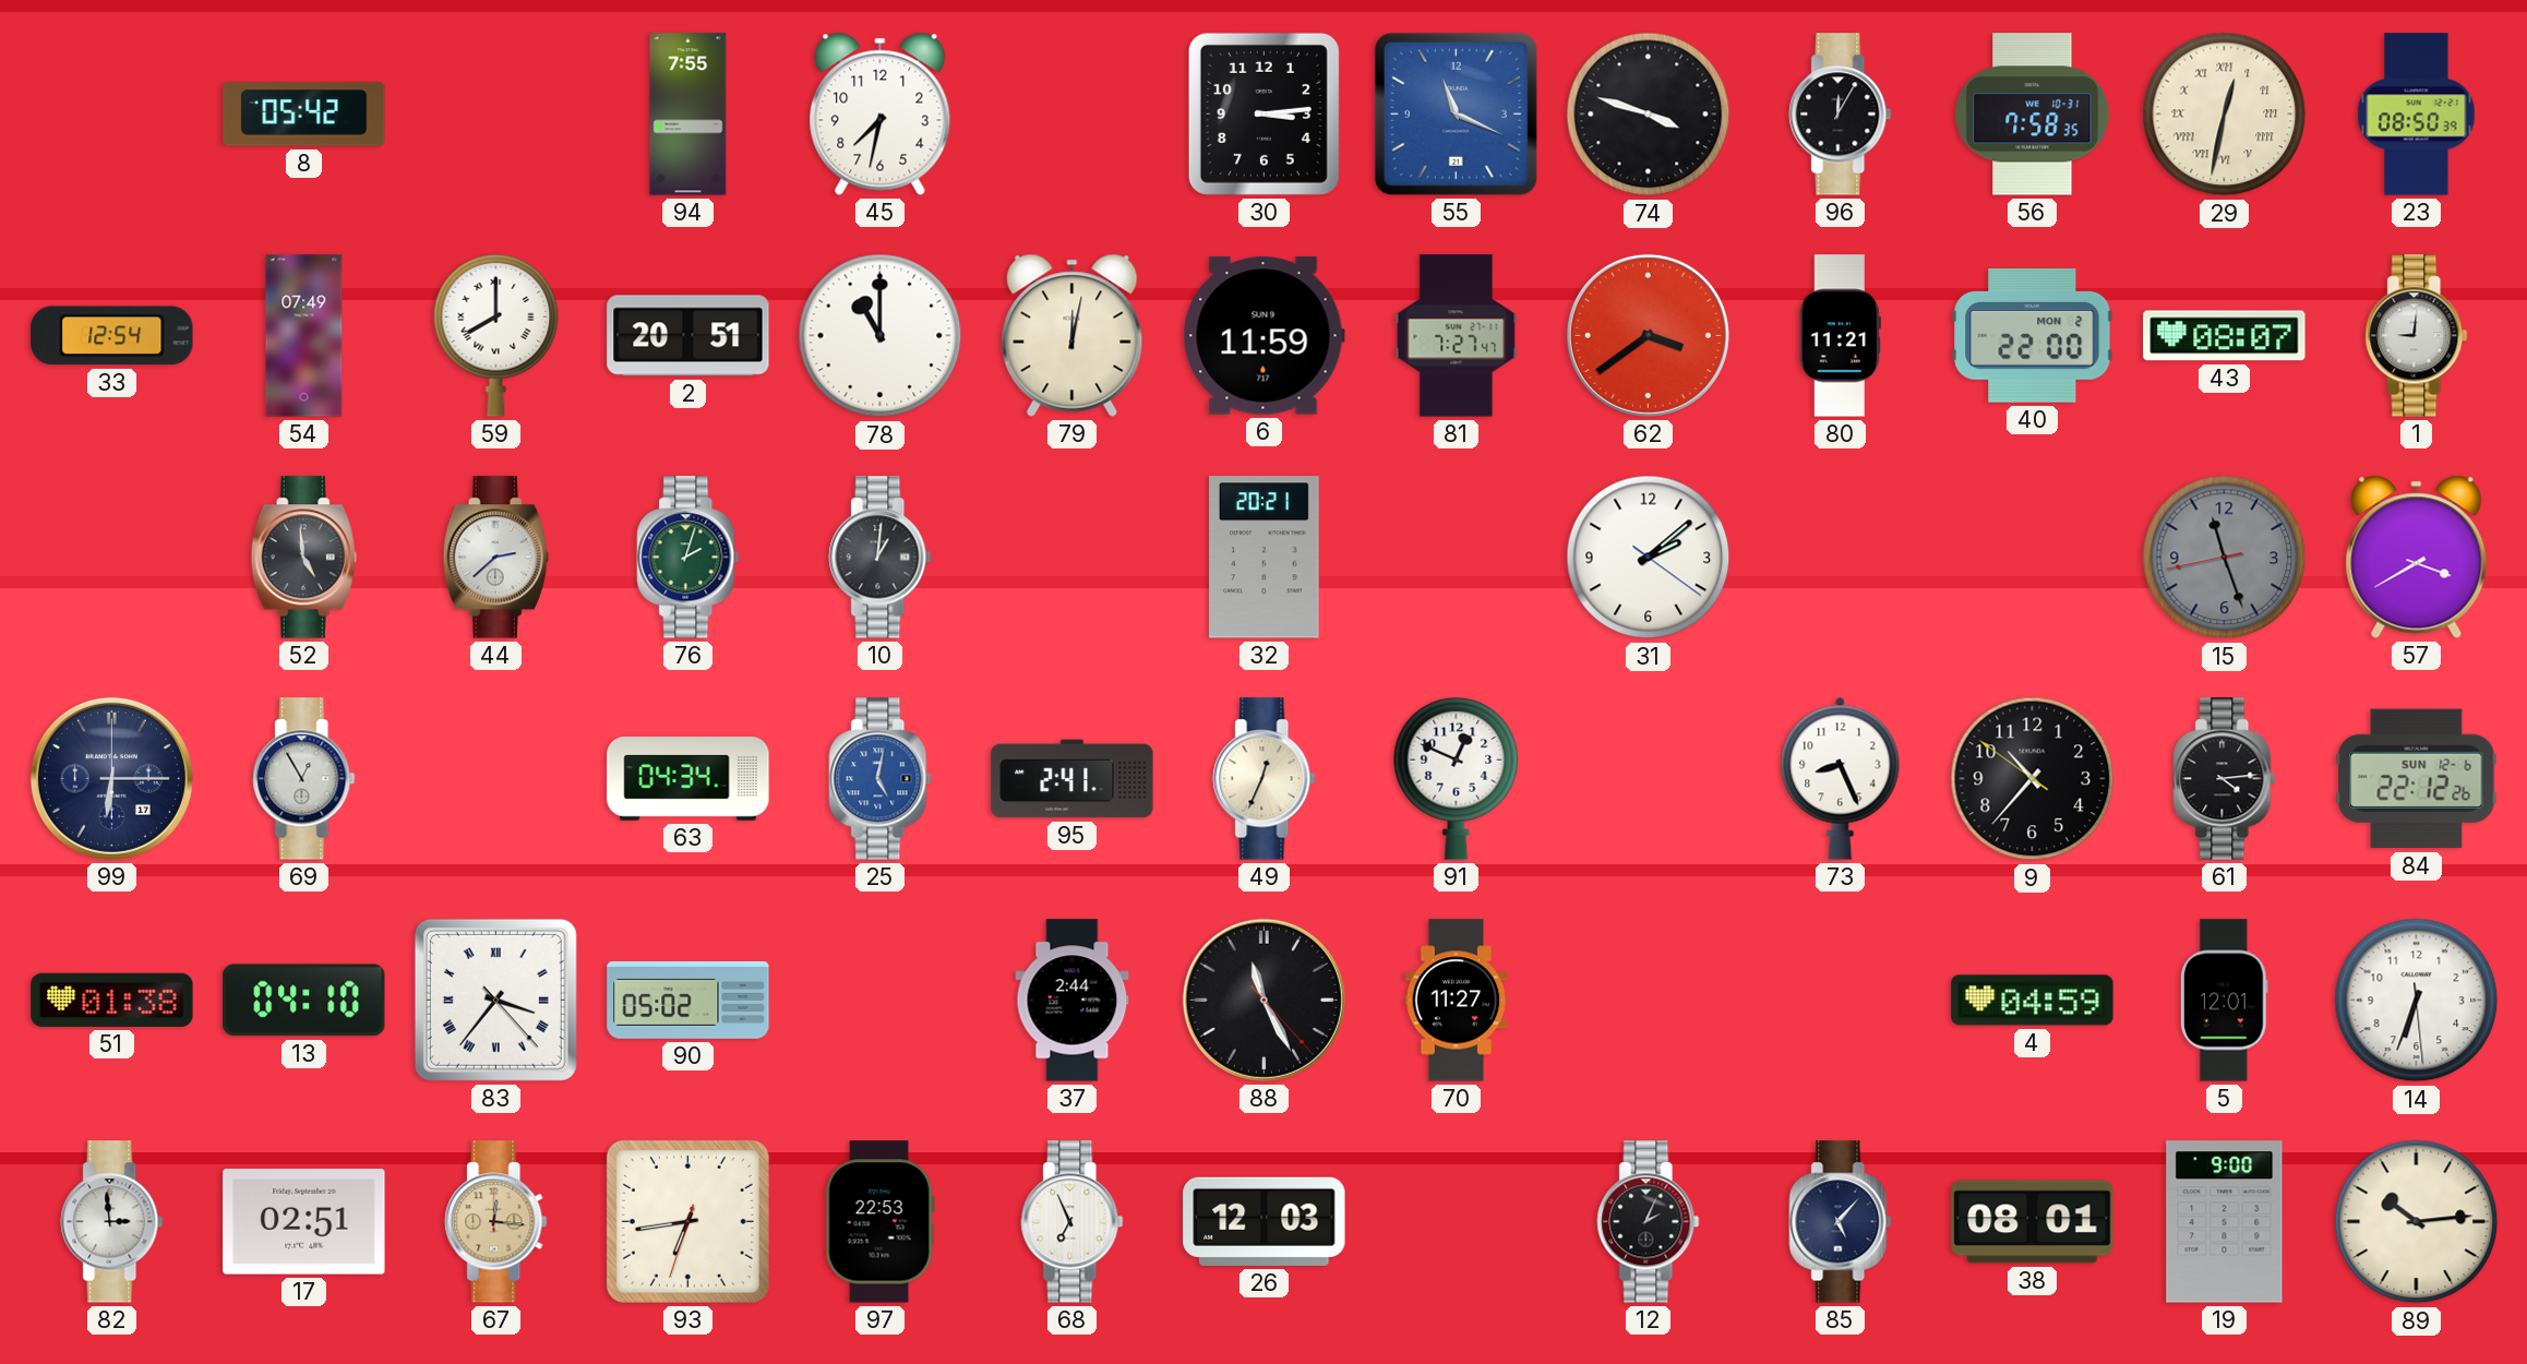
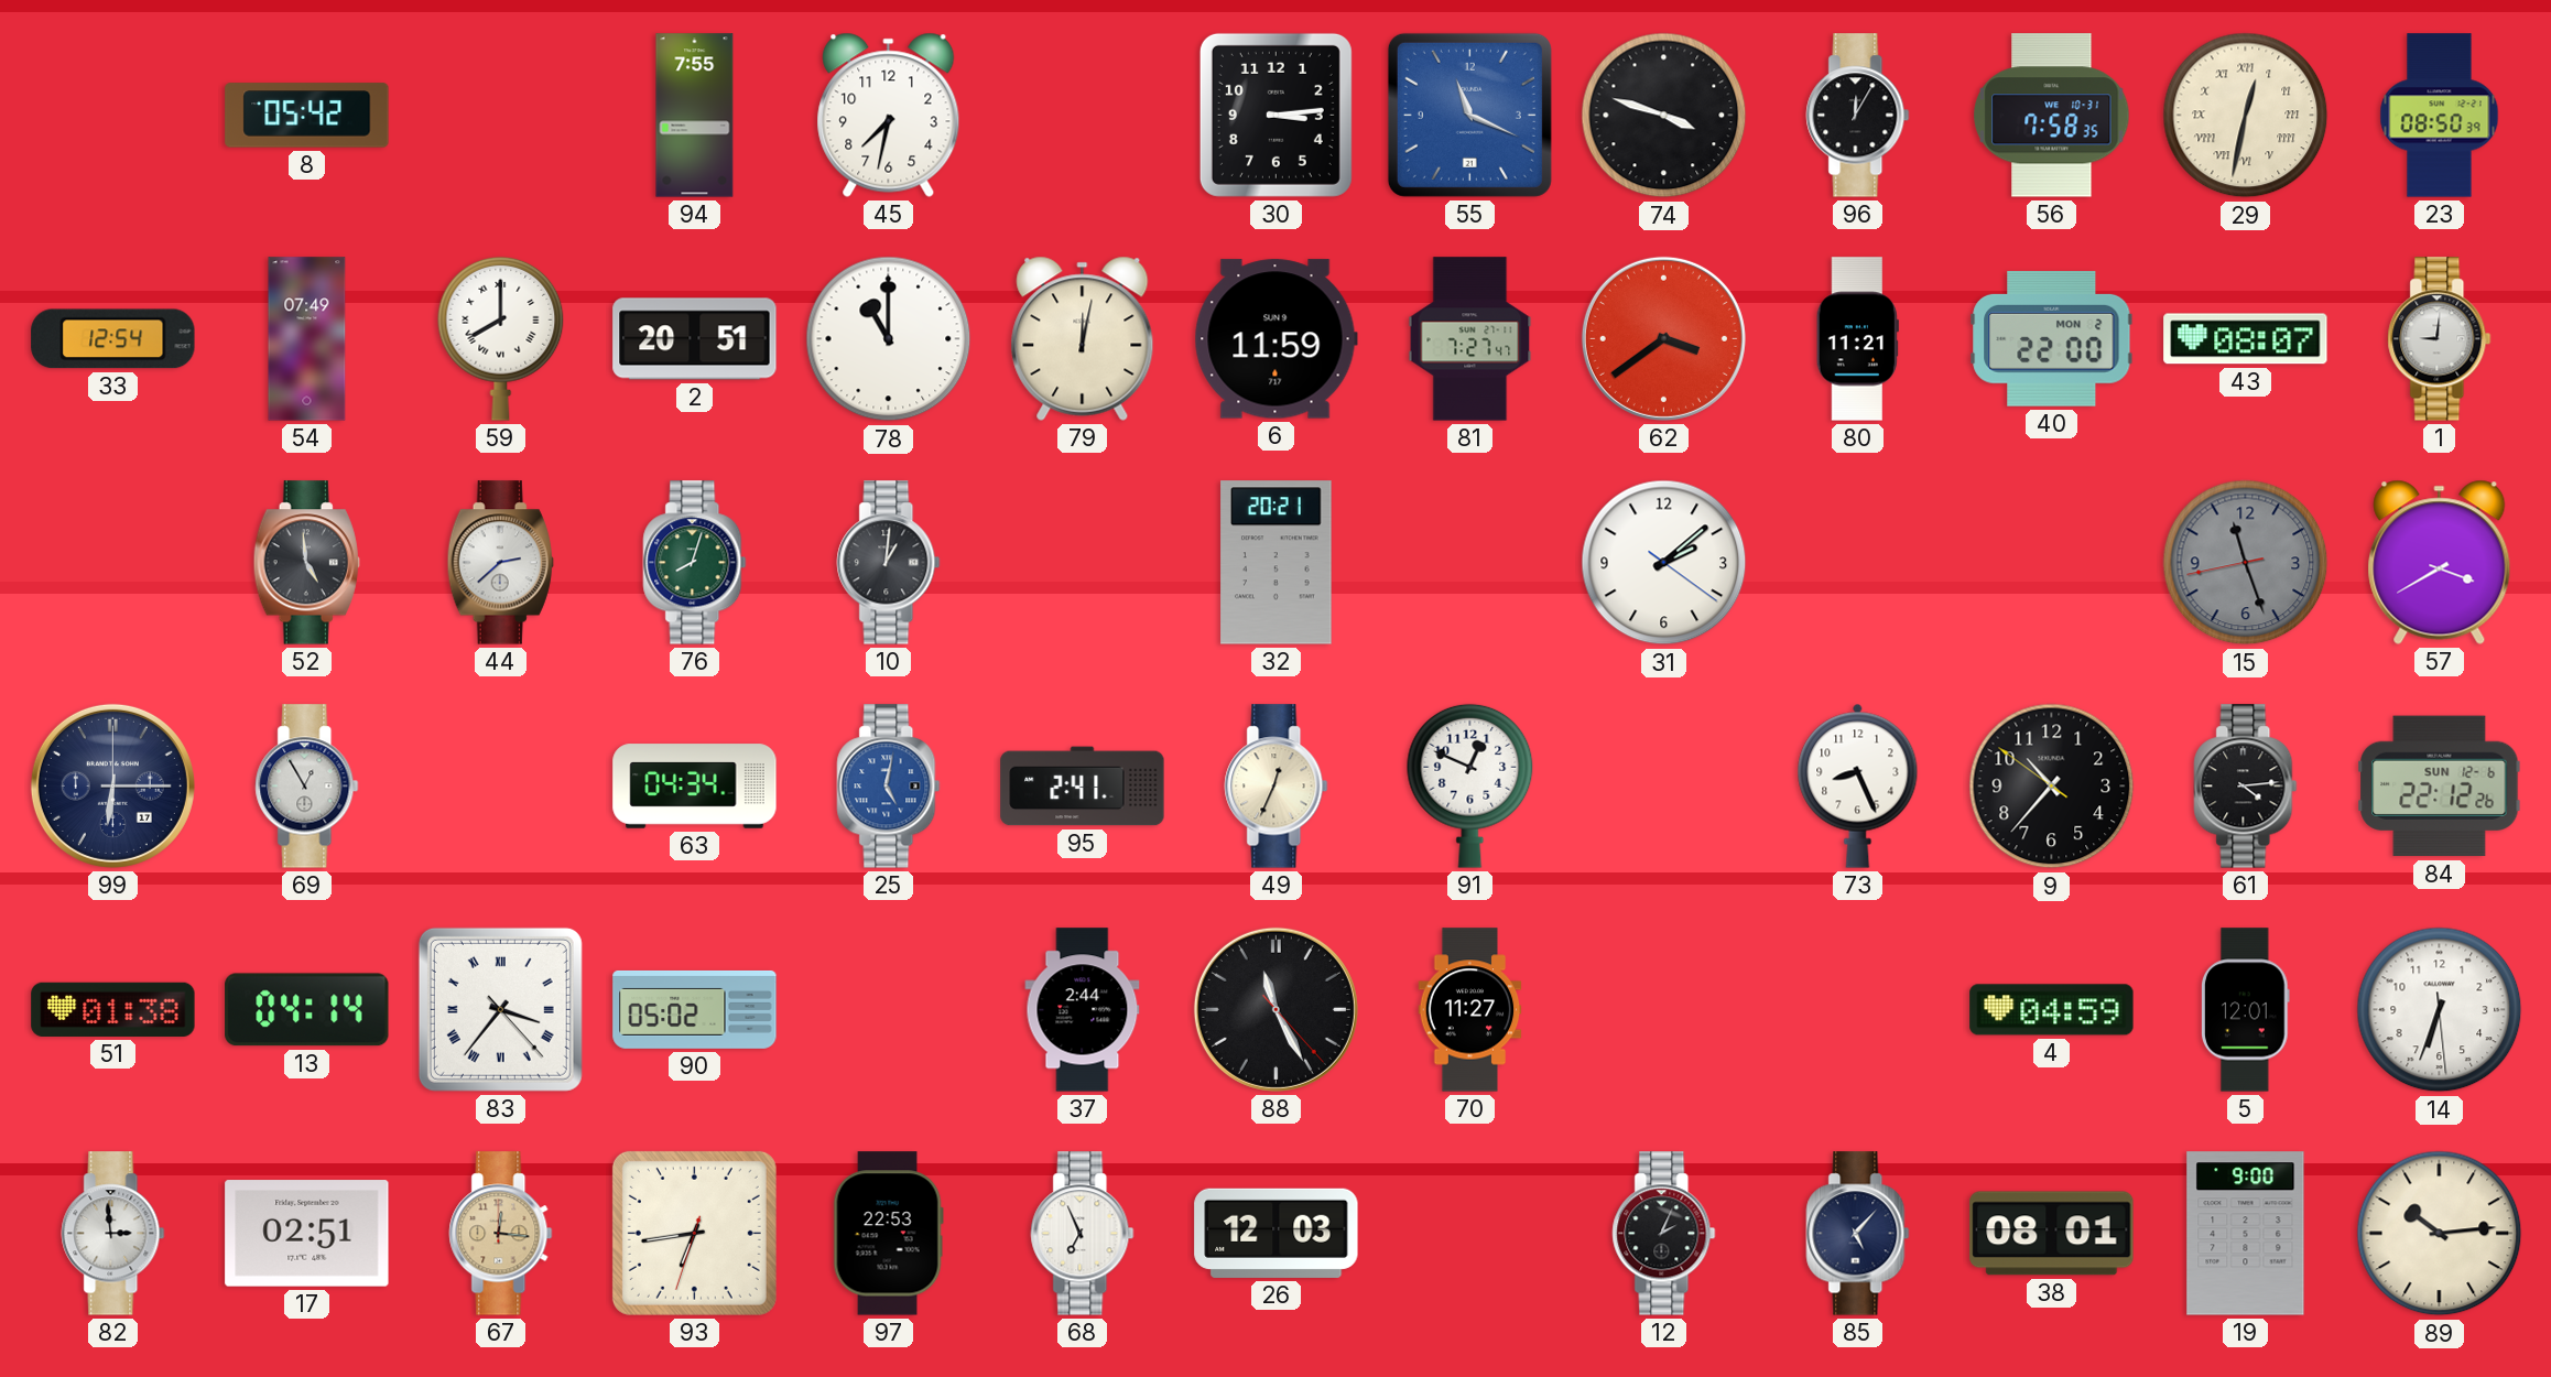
76: 2:03 -> 8:03 (695, 563)
13: 04:10 -> 04:14 (307, 1010)
